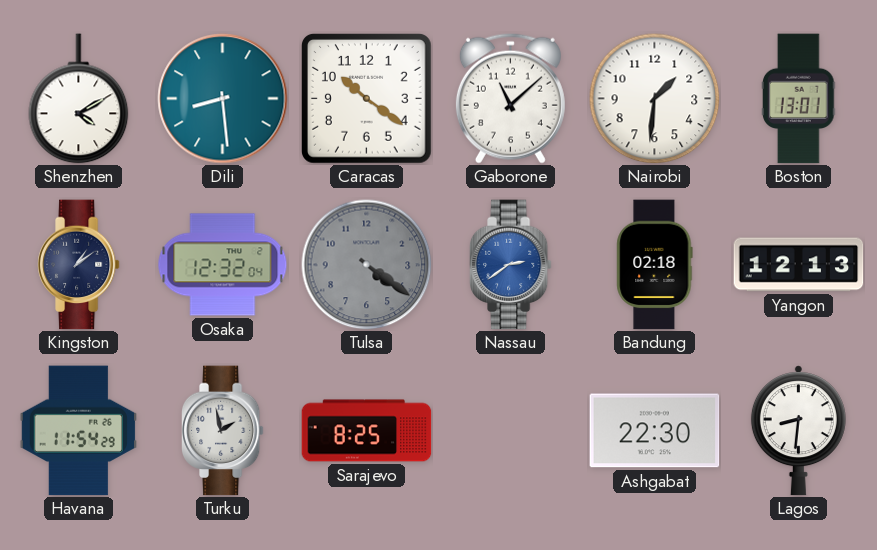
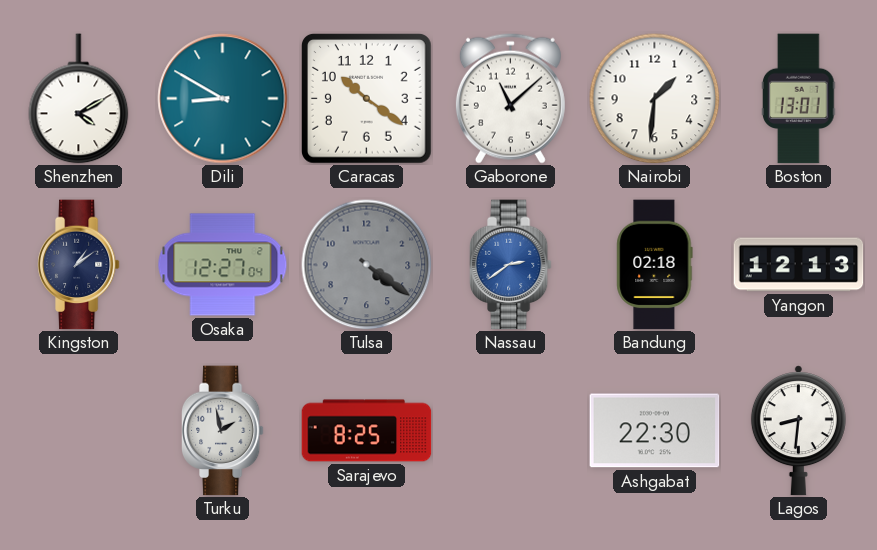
Dili: 8:29 -> 8:50 (223, 99)
Osaka: 12:32 -> 12:27 (223, 265)
Havana: 11:54 -> none (78, 431)
